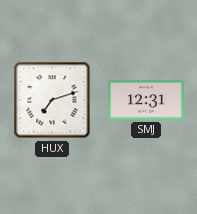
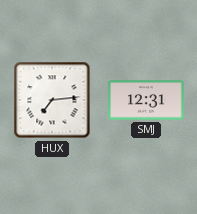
HUX: 7:12 -> 7:14 (52, 100)
